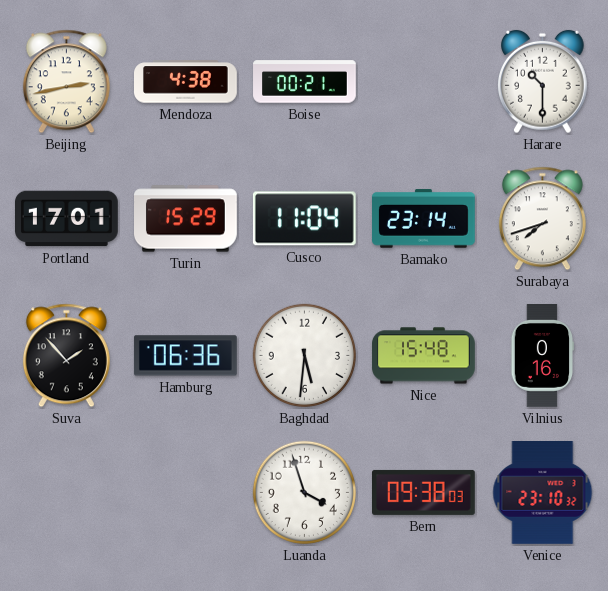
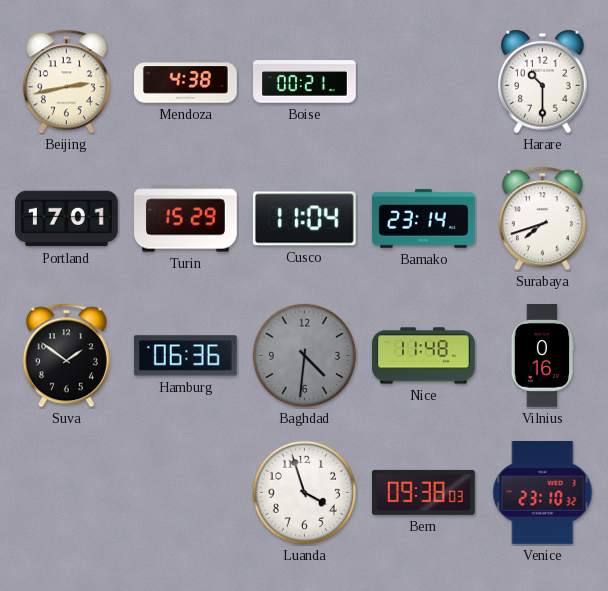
Suva: 1:53 -> 1:51 (66, 356)
Baghdad: 5:31 -> 4:31 (304, 355)
Baghdad dial: white -> grey (304, 355)
Nice: 15:48 -> 11:48 (424, 356)
